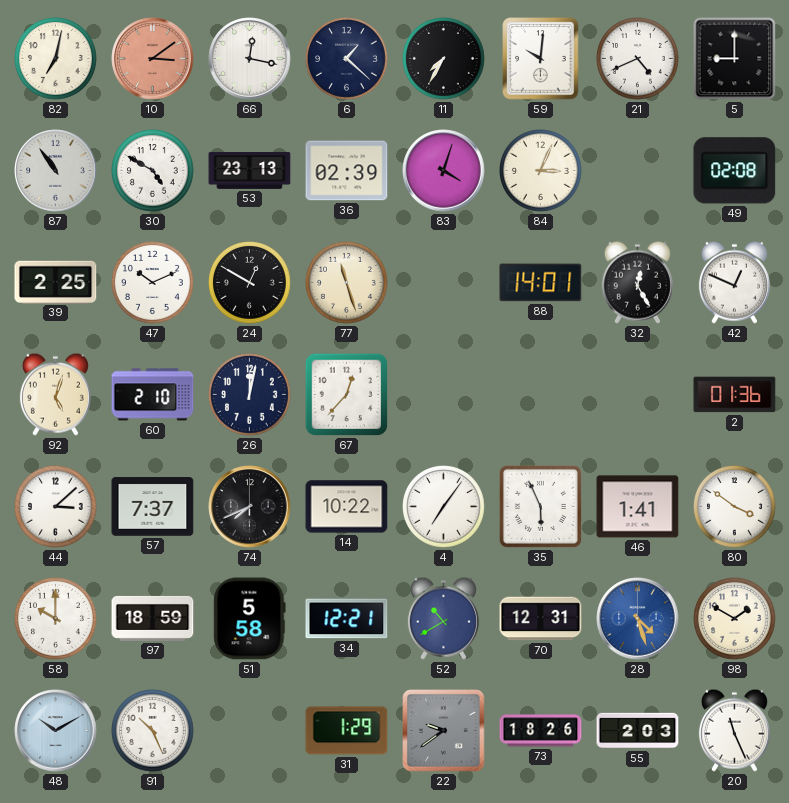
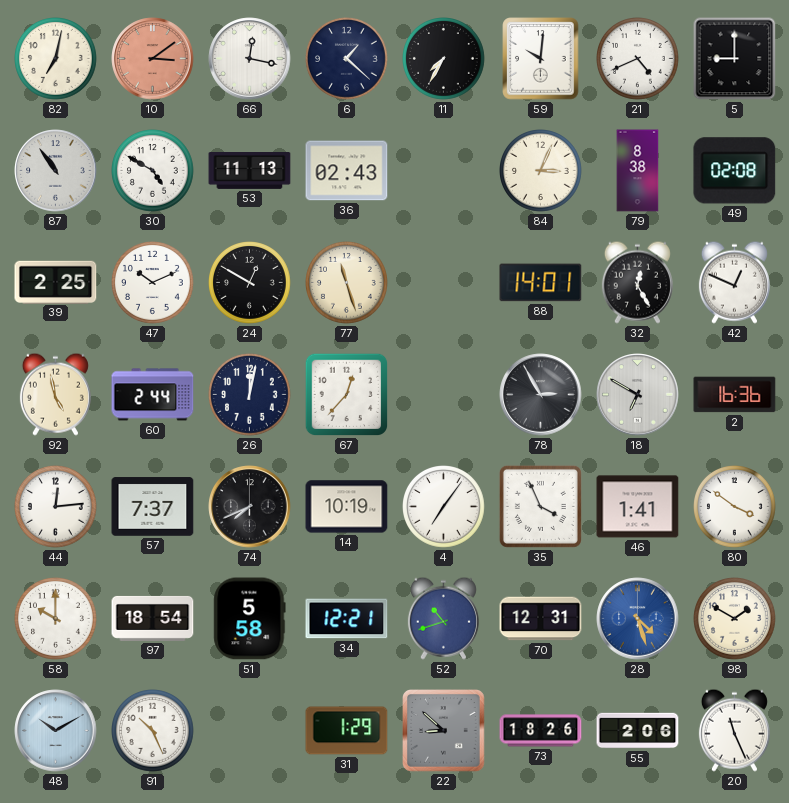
53: 23:13 -> 11:13 (250, 171)
36: 02:39 -> 02:43 (347, 171)
83: 4:03 -> none (444, 171)
79: none -> 8:38 (638, 171)
92: 5:03 -> 4:58 (55, 394)
60: 2:10 -> 2:44 (153, 395)
78: none -> 2:55 (541, 395)
18: none -> 6:50 (638, 395)
2: 01:36 -> 16:36 (735, 395)
44: 3:08 -> 12:14 (56, 507)
14: 10:22 -> 10:19 (347, 507)
35: 5:56 -> 3:56 (540, 506)
97: 18:59 -> 18:54 (153, 618)
52: 10:40 -> 10:42 (443, 618)
22: 9:39 -> 8:52 (444, 731)
55: 2:03 -> 2:06 (638, 731)
